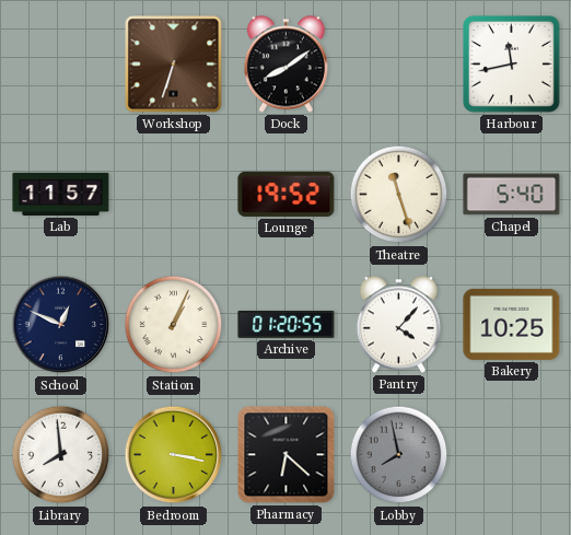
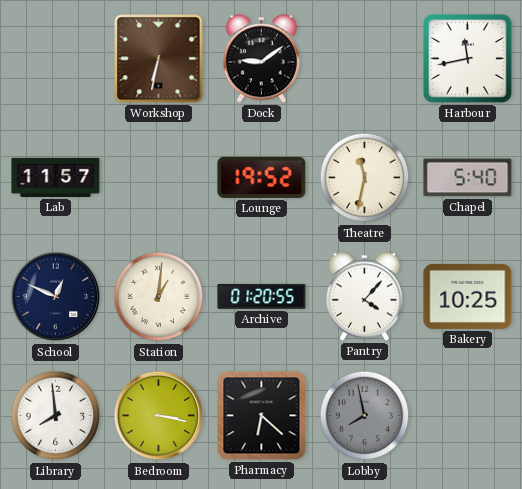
Workshop: 6:33 -> 6:32 (159, 59)
Dock: 8:09 -> 9:09 (261, 59)
Theatre: 11:27 -> 11:32 (365, 178)
Station: 1:04 -> 1:01 (159, 297)
